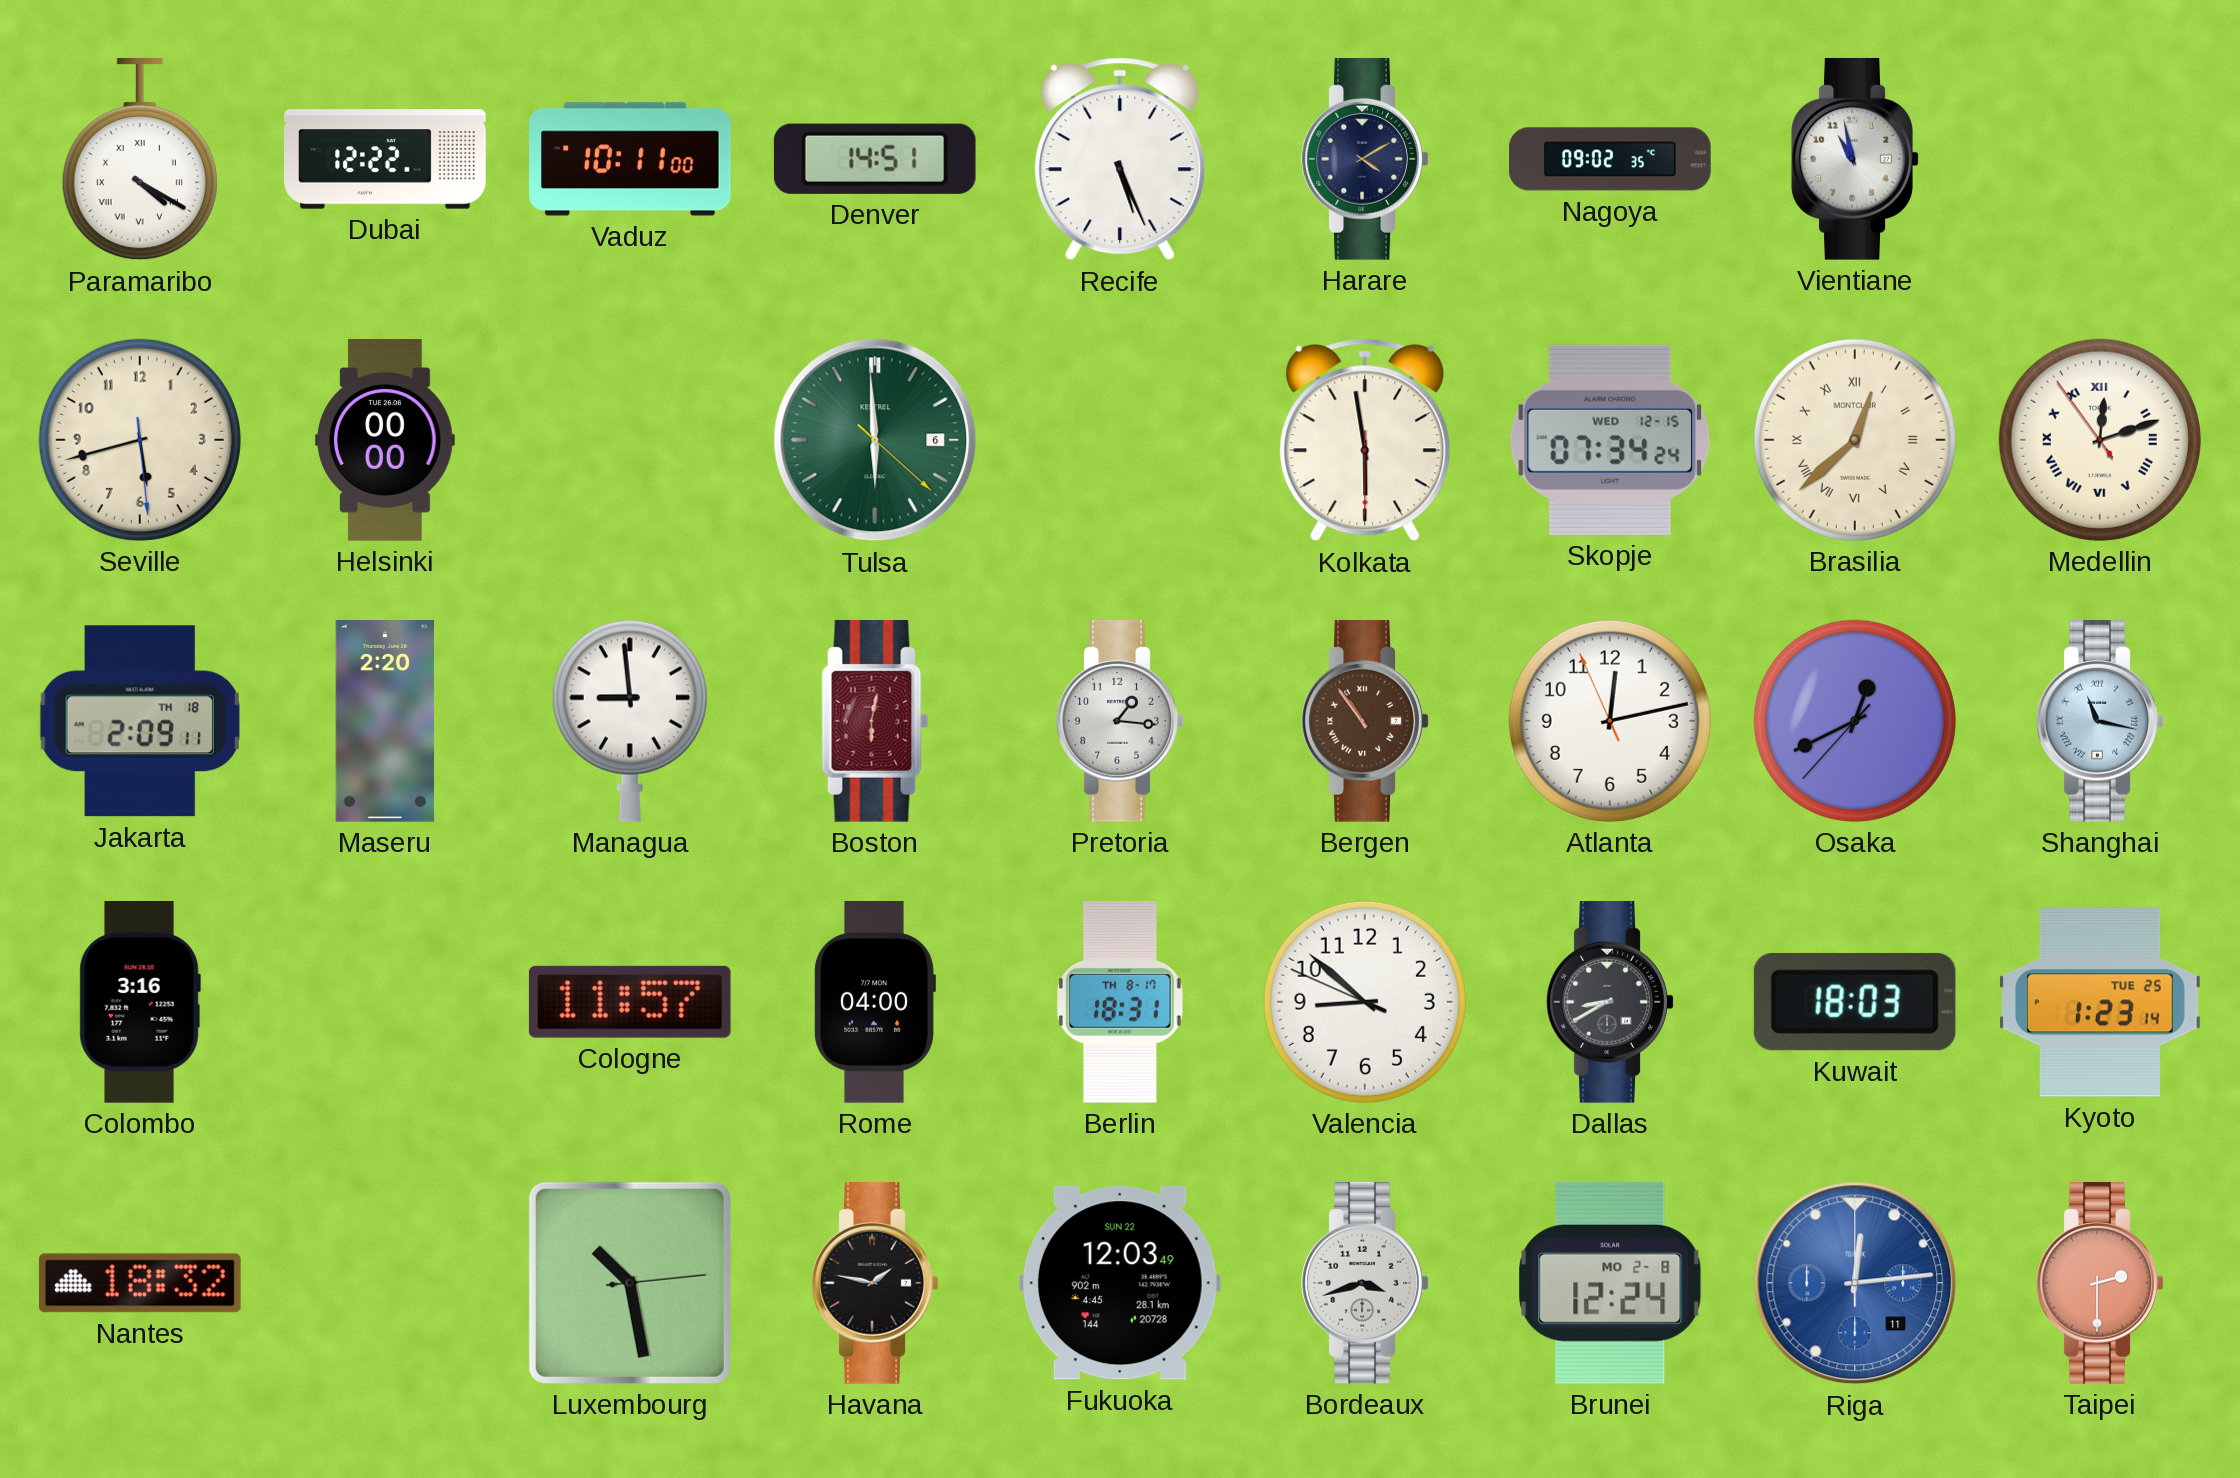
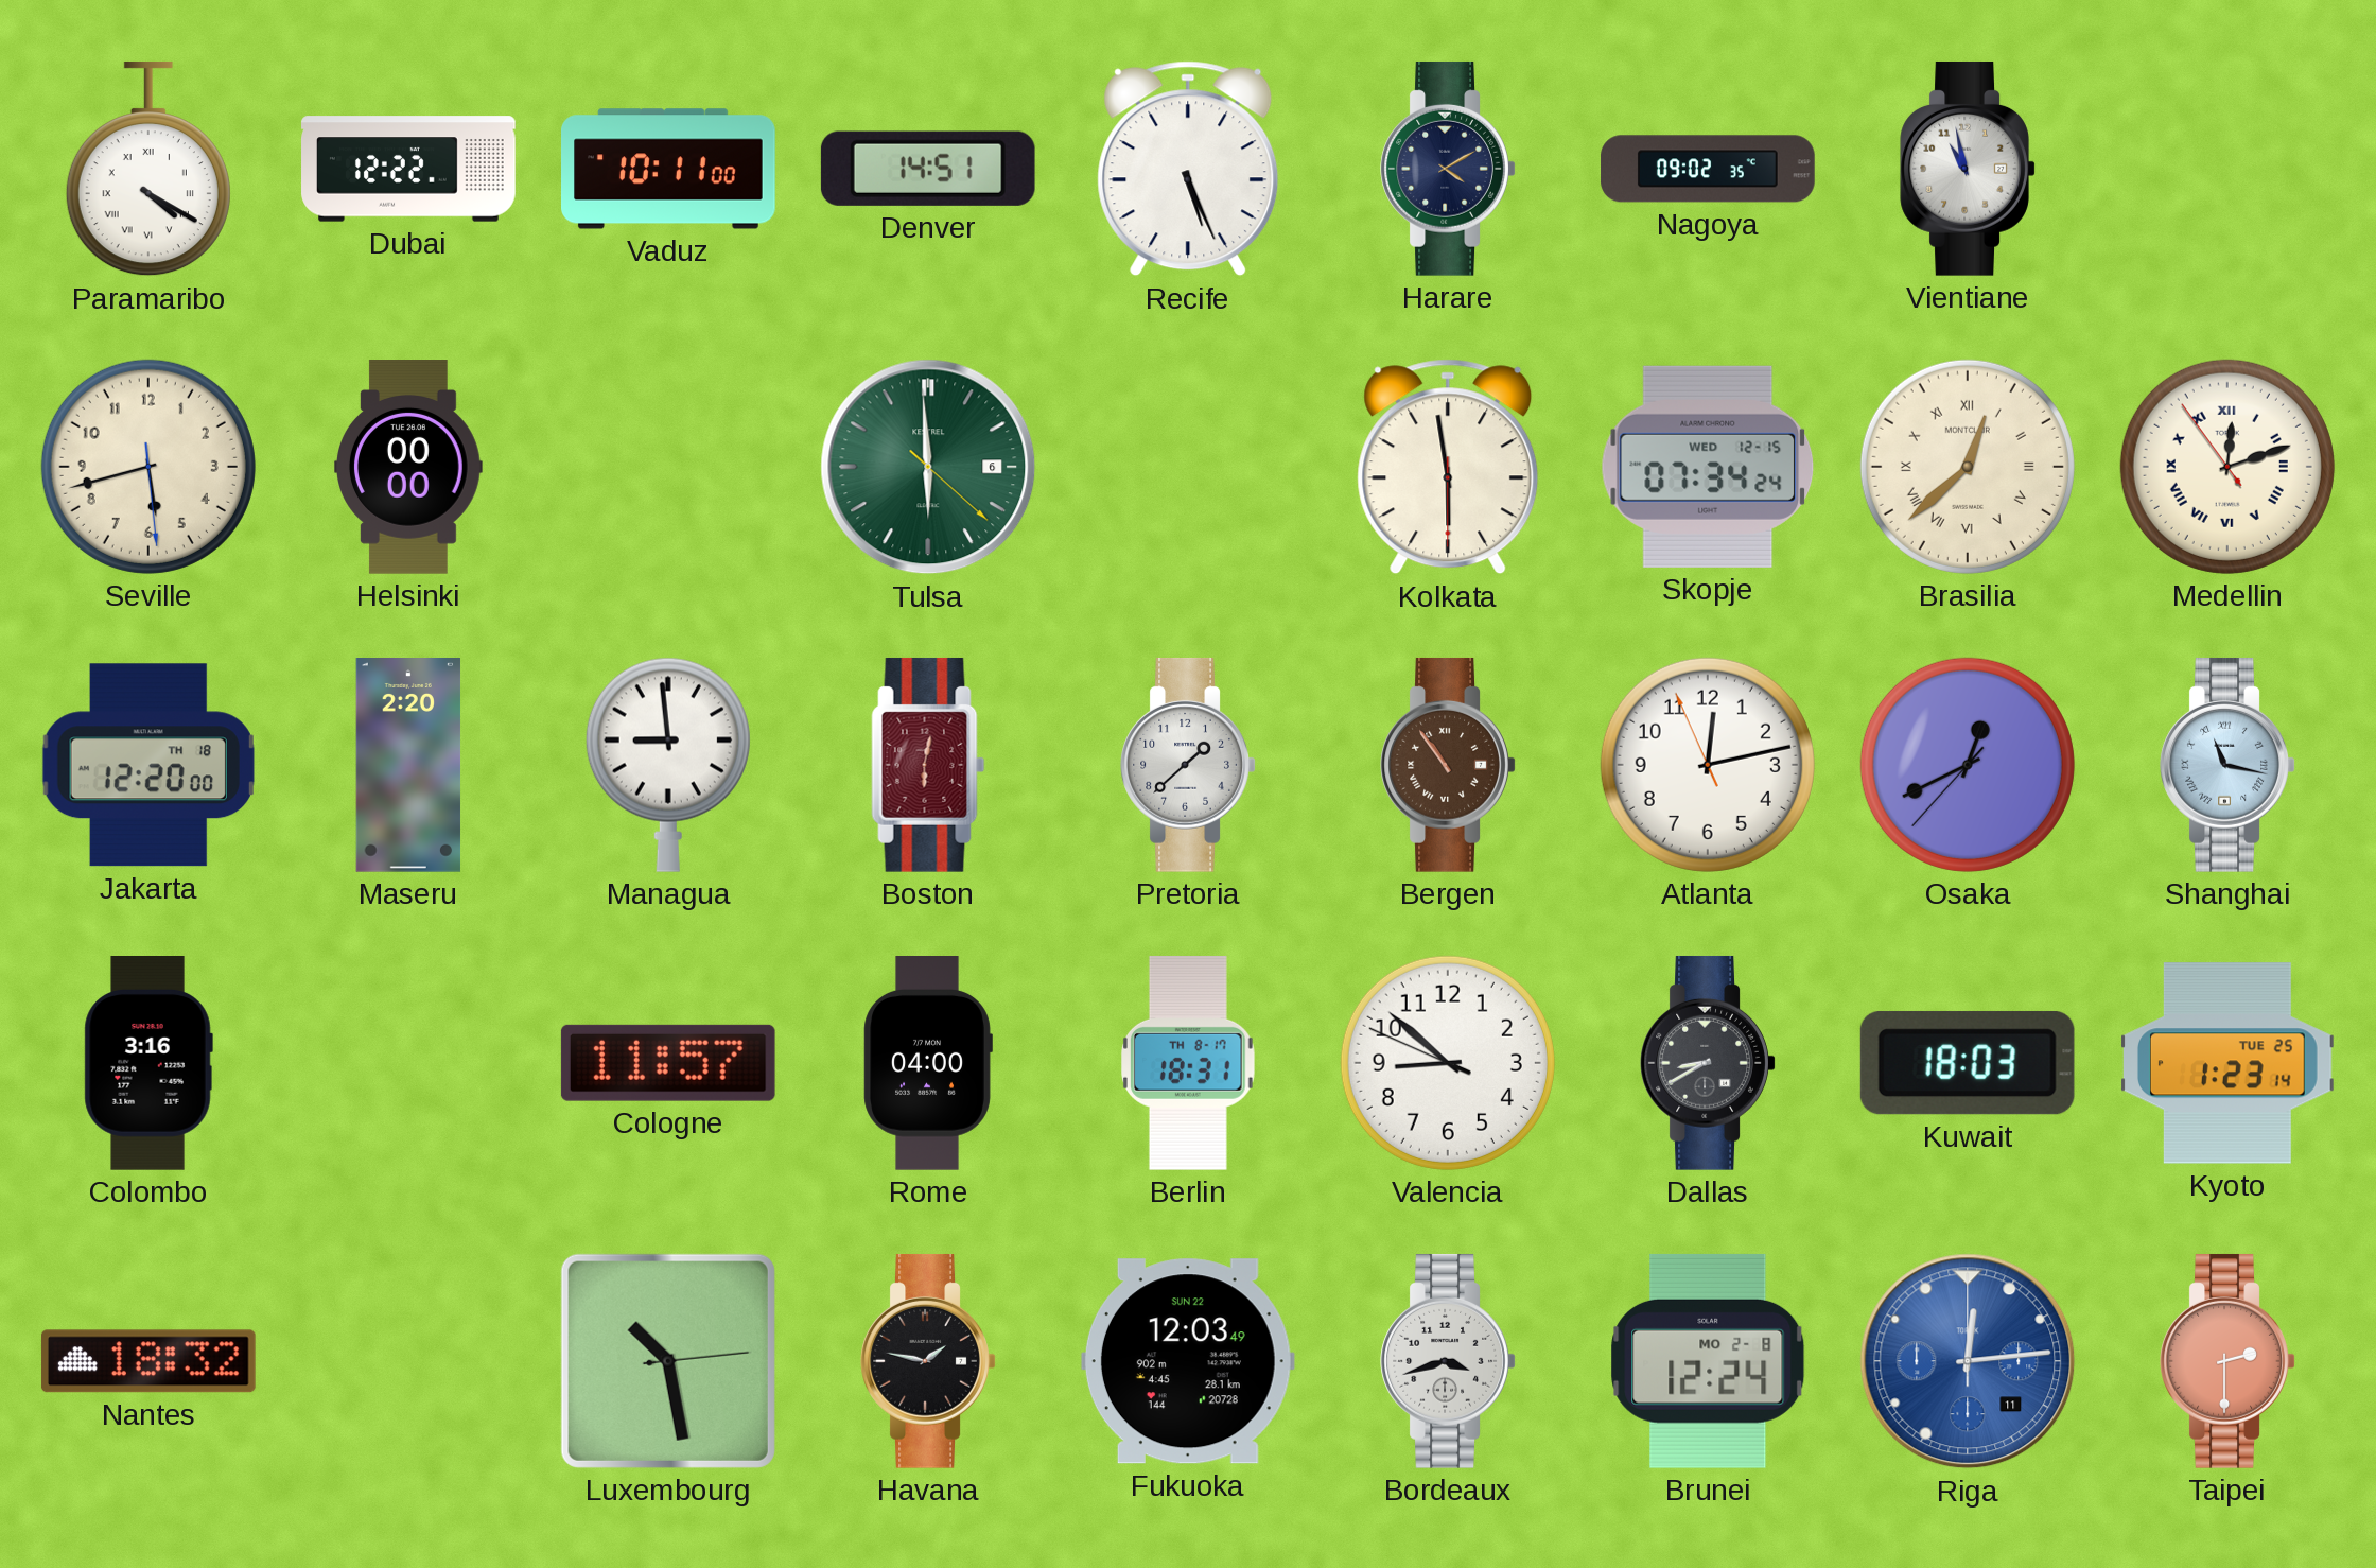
Jakarta: 2:09 -> 12:20 (148, 765)
Pretoria: 1:16 -> 1:38 (1188, 765)
